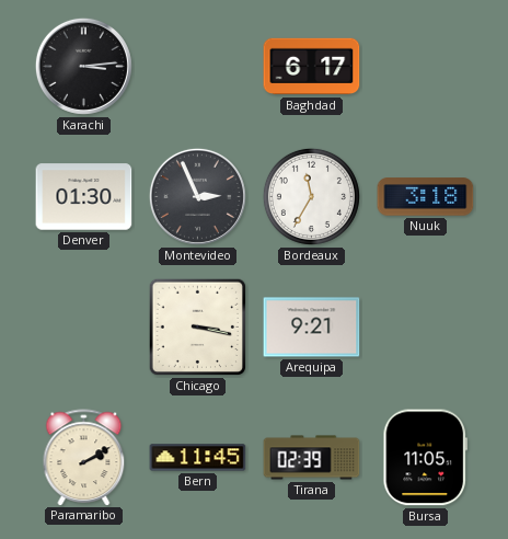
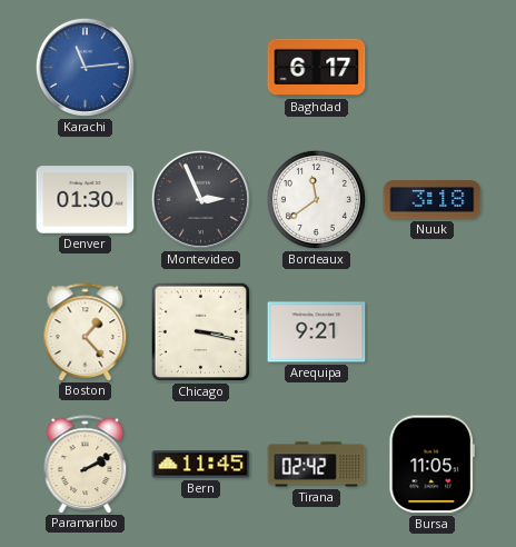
Karachi: 3:14 -> 11:14 (85, 67)
Karachi dial: black -> blue (85, 67)
Bordeaux: 11:35 -> 11:39 (316, 199)
Boston: none -> 1:23 (86, 331)
Tirana: 02:39 -> 02:42 (317, 465)
